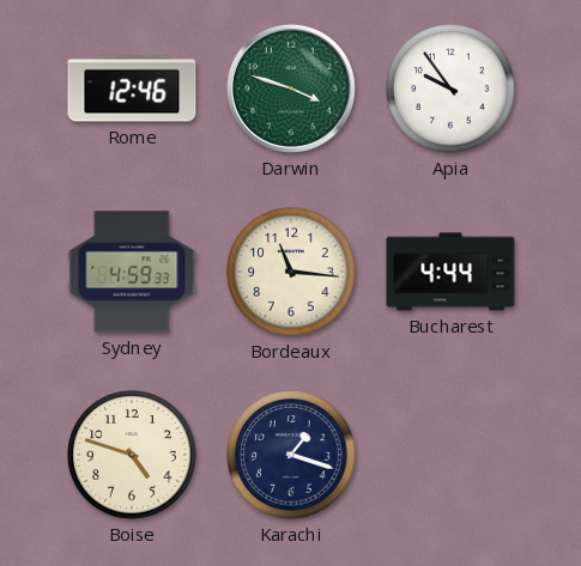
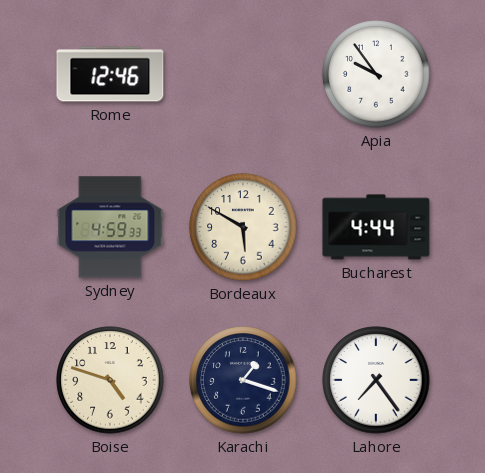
Darwin: 3:48 -> none (291, 89)
Bordeaux: 11:16 -> 5:50 (243, 227)
Lahore: none -> 7:24 (376, 380)
